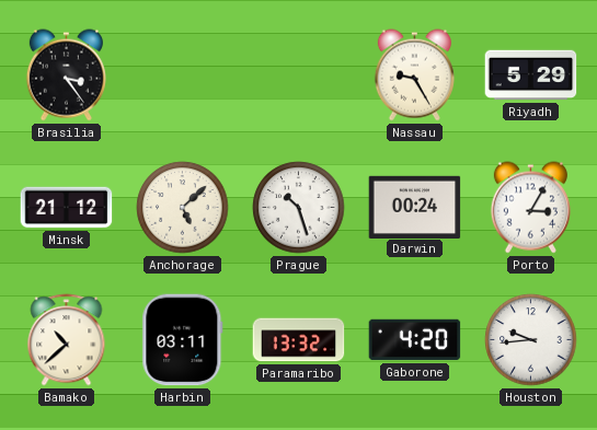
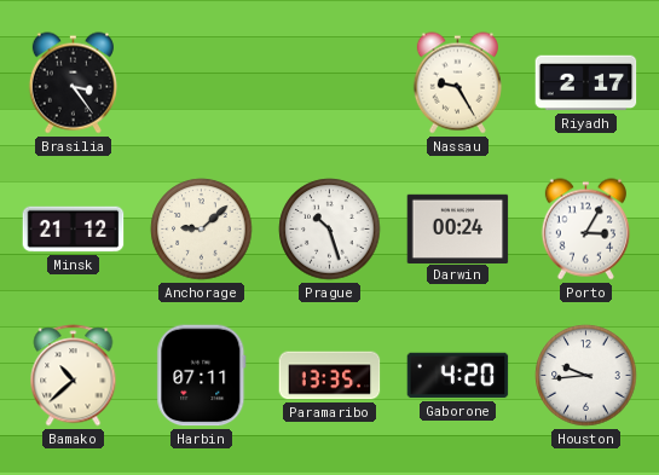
Riyadh: 5:29 -> 2:17 (586, 83)
Anchorage: 5:08 -> 9:08 (202, 230)
Harbin: 03:11 -> 07:11 (202, 376)
Paramaribo: 13:32 -> 13:35 (330, 376)
